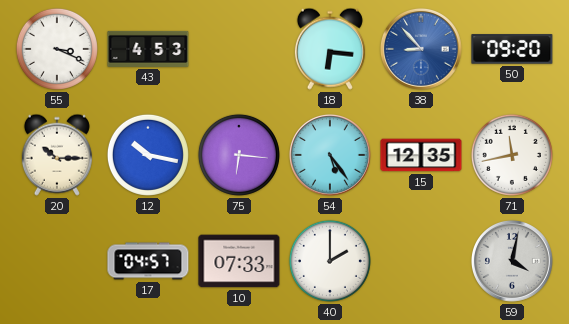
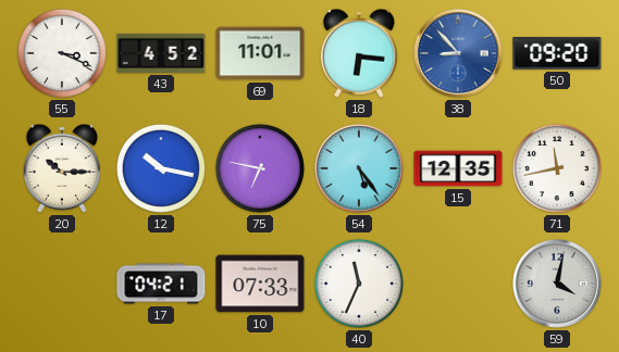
43: 4:53 -> 4:52 (161, 53)
69: none -> 11:01 (260, 53)
75: 6:16 -> 6:47 (260, 168)
17: 04:57 -> 04:21 (161, 284)
40: 2:00 -> 11:34 (359, 284)
